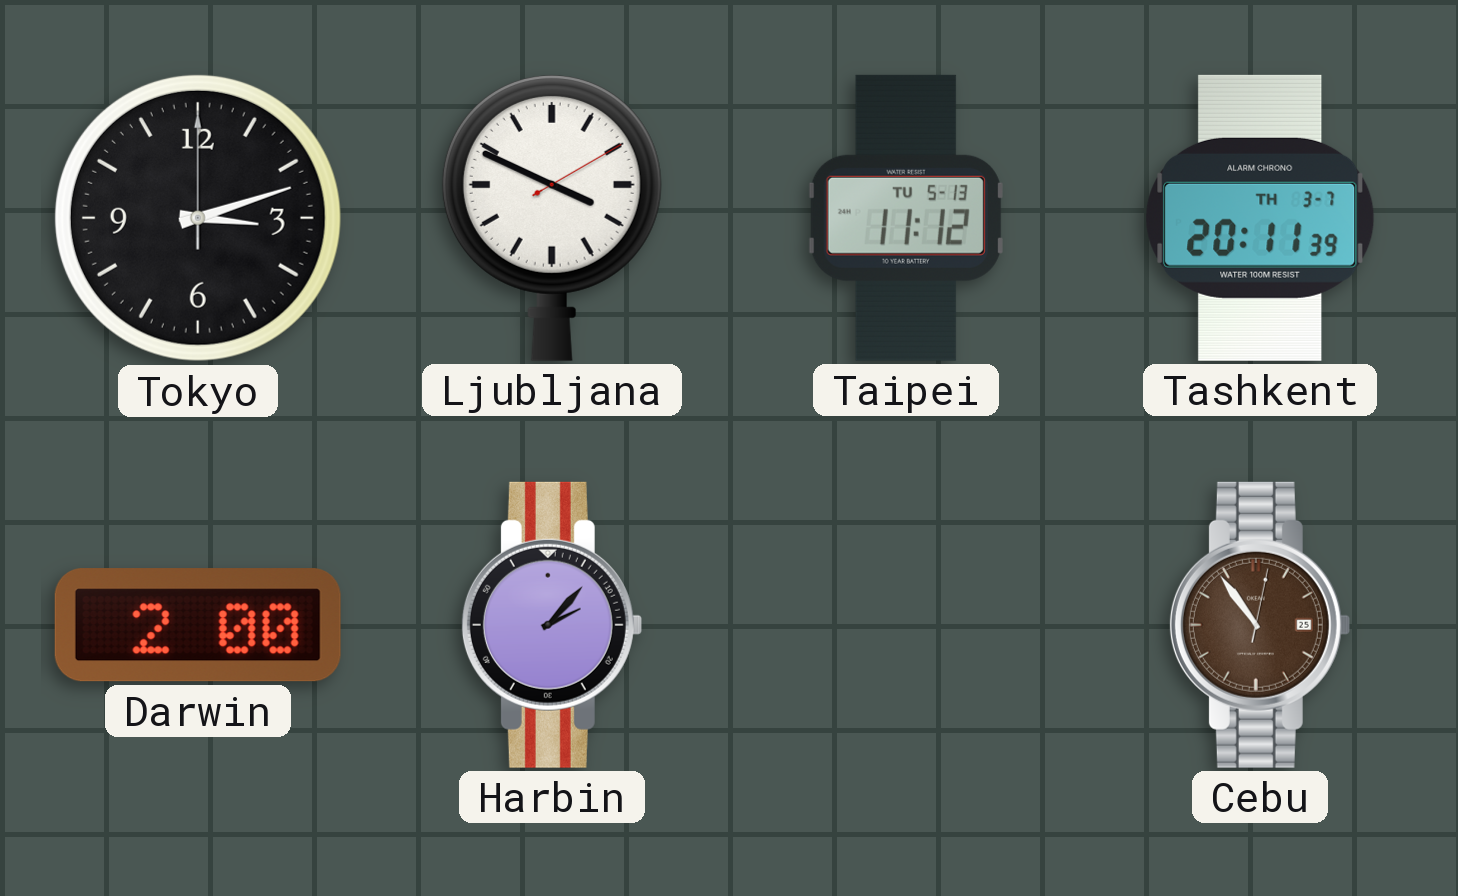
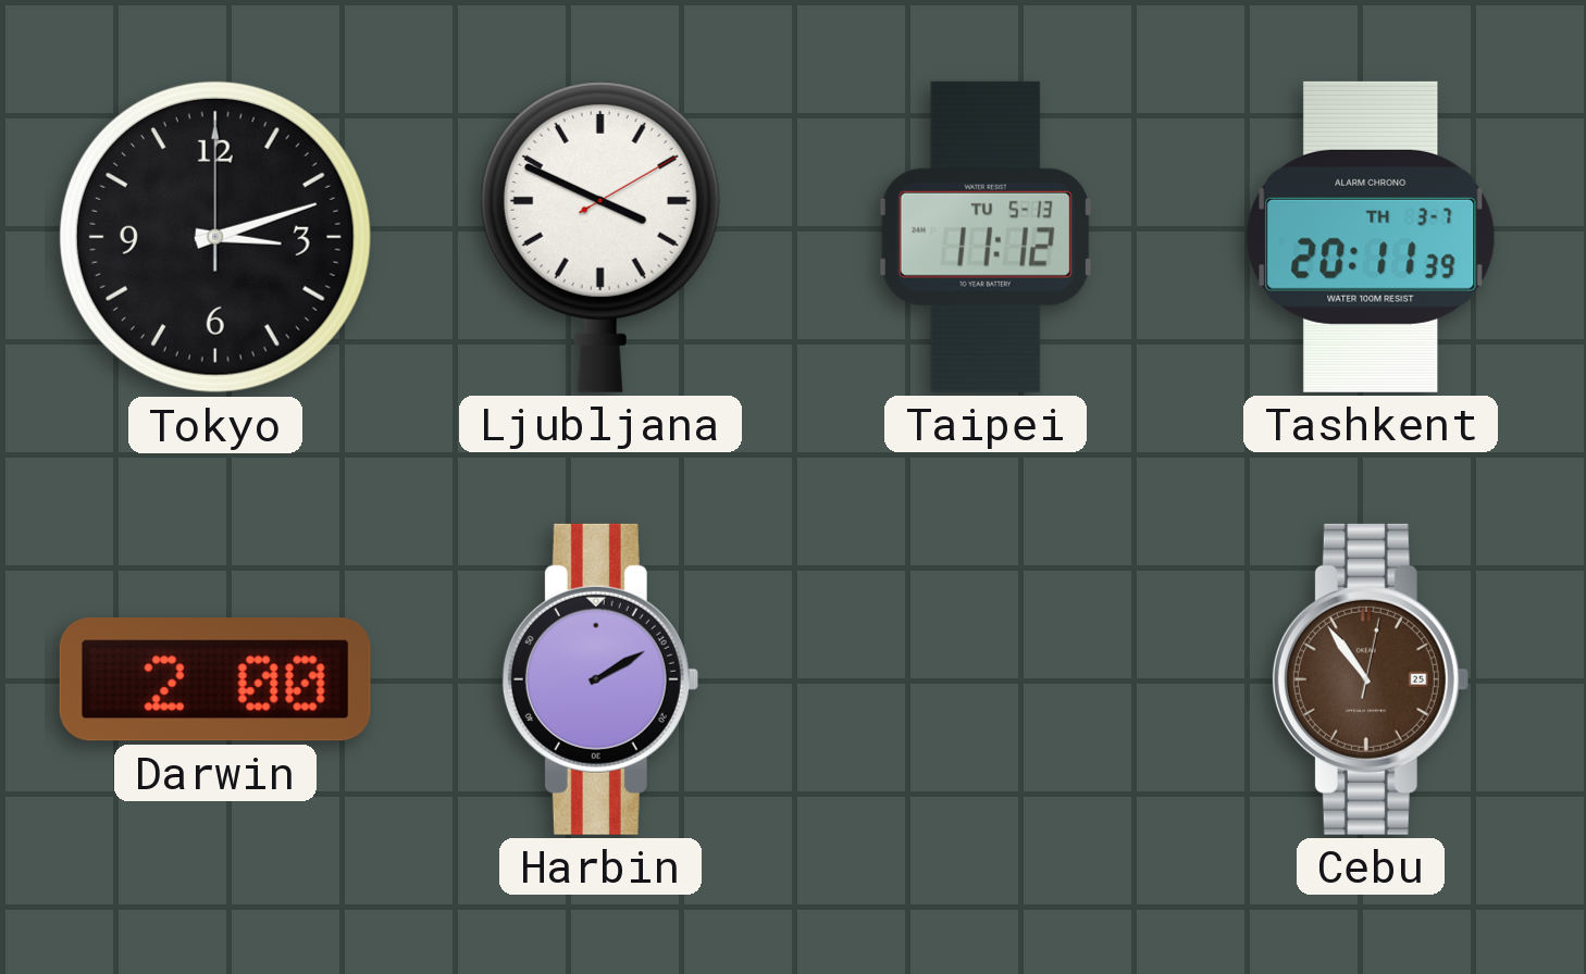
Harbin: 2:07 -> 2:10 (599, 679)
